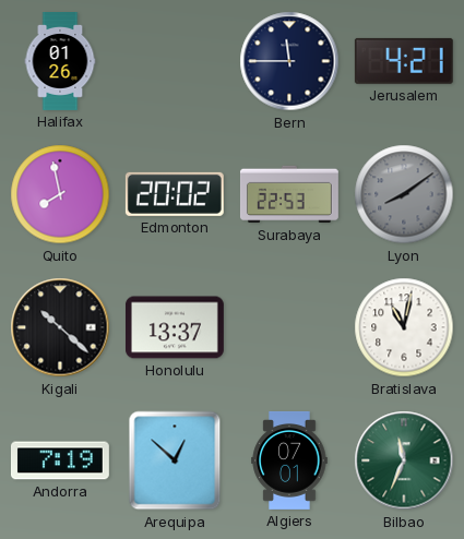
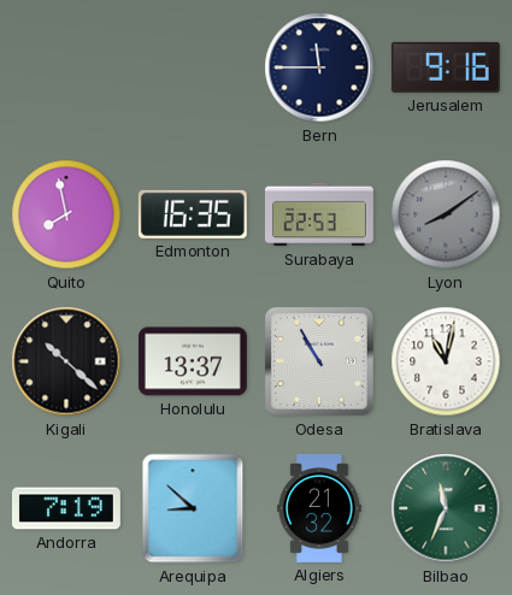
Halifax: 01:26 -> none (60, 62)
Jerusalem: 4:21 -> 9:16 (446, 67)
Edmonton: 20:02 -> 16:35 (193, 214)
Odesa: none -> 10:55 (319, 361)
Arequipa: 12:52 -> 8:52 (193, 508)
Algiers: 07:01 -> 21:32 (319, 508)
